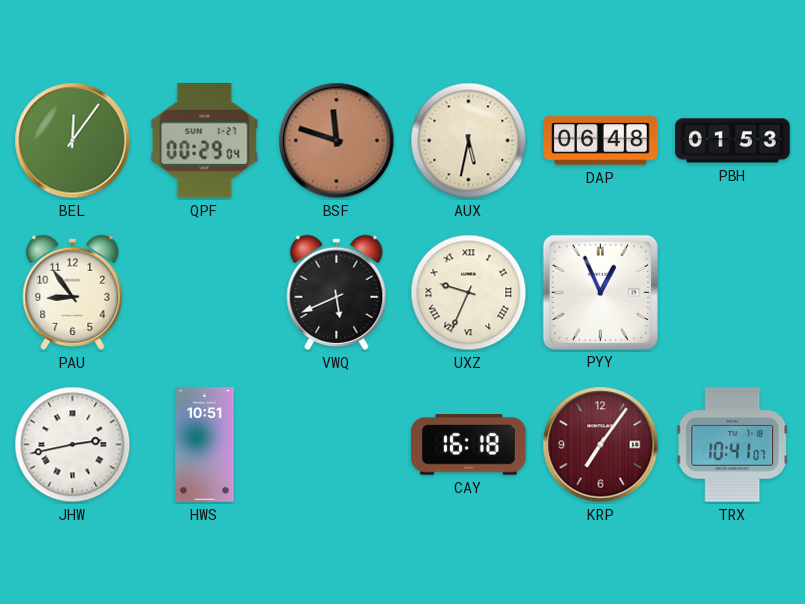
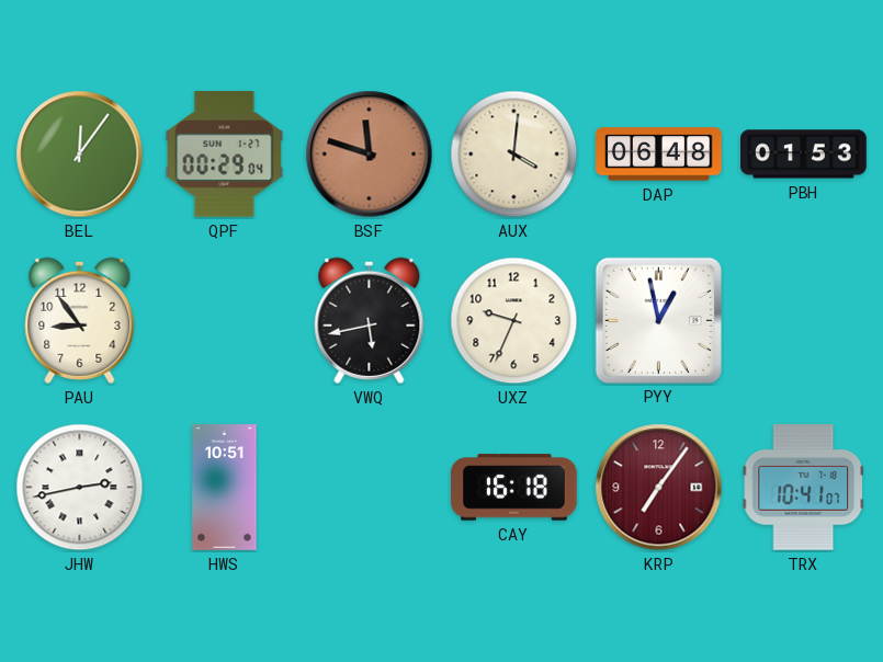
AUX: 5:32 -> 4:01 (514, 155)
VWQ: 5:41 -> 5:43 (370, 320)
UXZ numerals: Roman -> Arabic (514, 321)
PYY: 12:56 -> 12:58 (658, 320)
